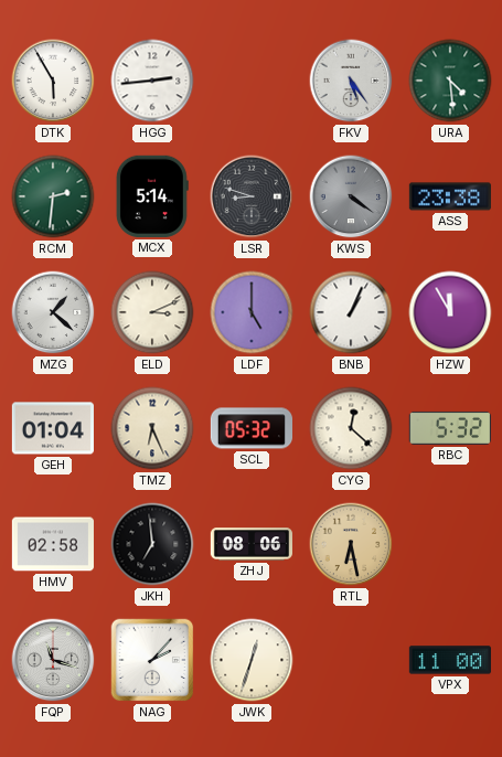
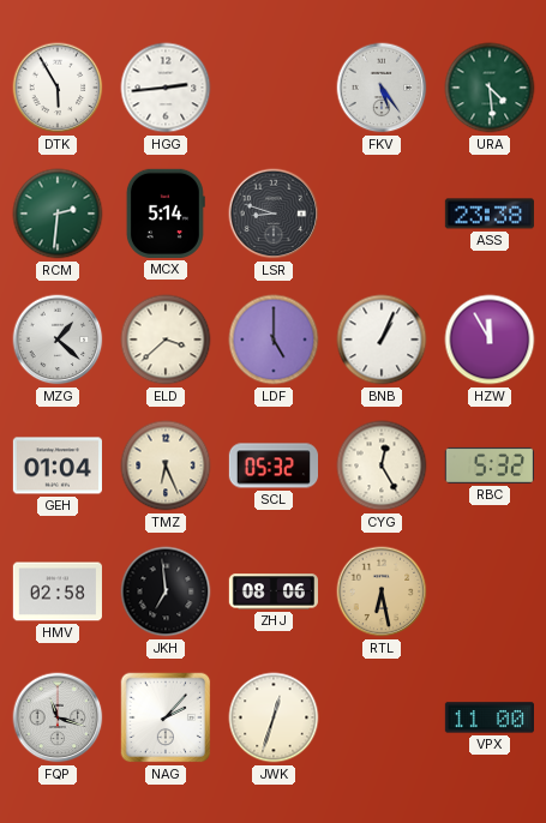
KWS: 4:21 -> none (351, 196)
ELD: 3:11 -> 3:38 (166, 340)
CYG: 12:22 -> 12:25 (382, 465)
